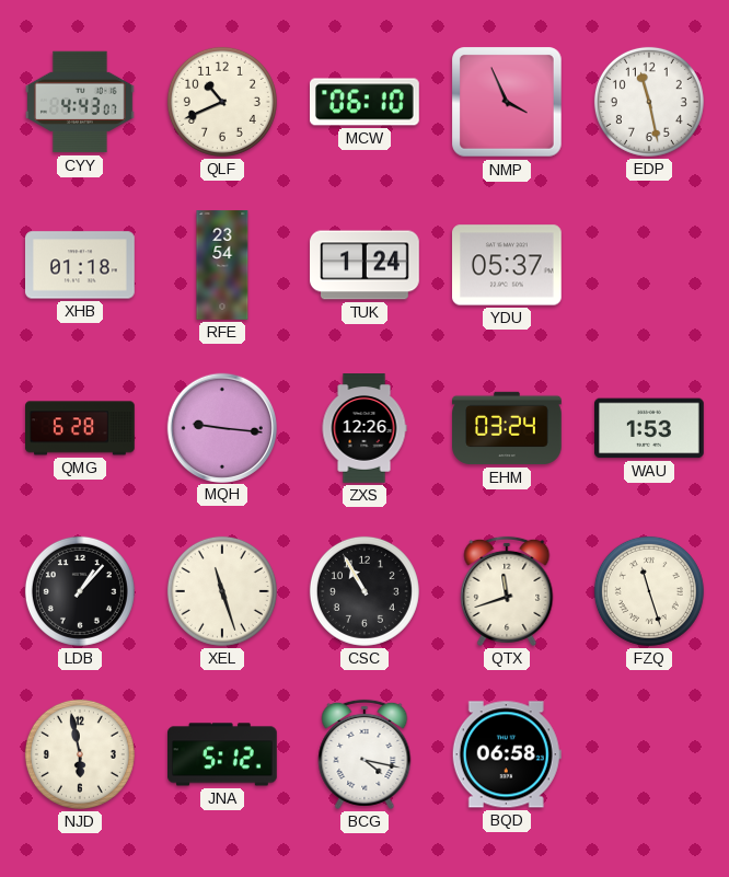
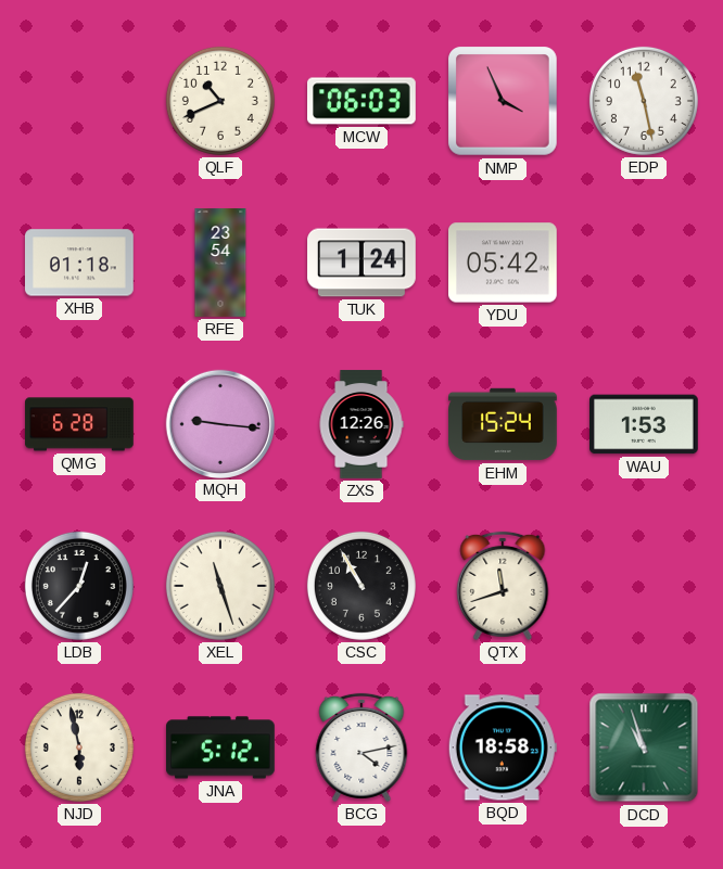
CYY: 4:43 -> none (81, 102)
MCW: 06:10 -> 06:03 (363, 101)
YDU: 05:37 -> 05:42 (504, 263)
EHM: 03:24 -> 15:24 (503, 424)
LDB: 1:07 -> 12:37 (79, 586)
FZQ: 11:27 -> none (649, 591)
BCG: 4:17 -> 4:13 (361, 747)
BQD: 06:58 -> 18:58 (503, 747)
DCD: none -> 10:57 (644, 747)
